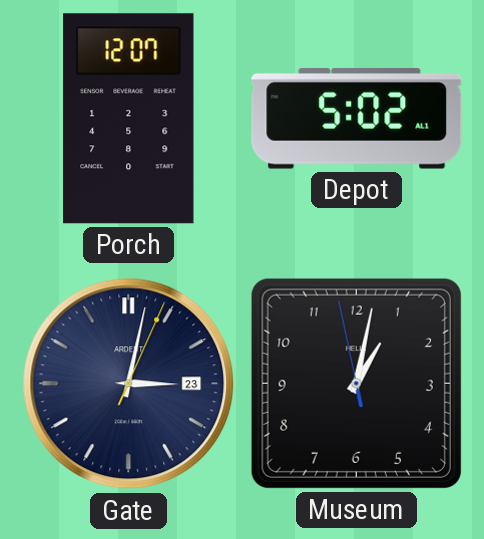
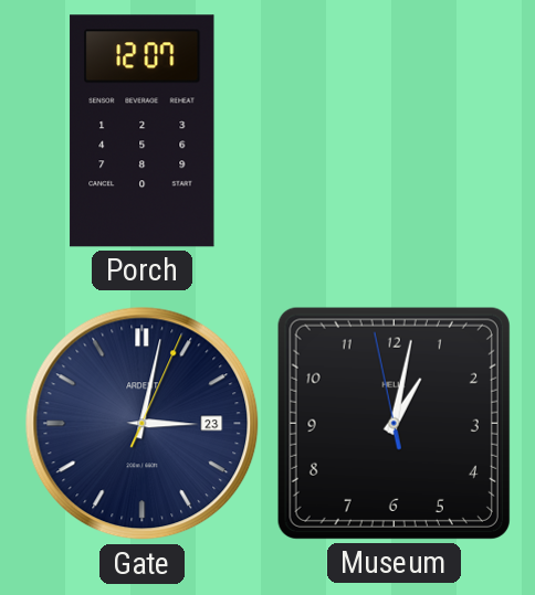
Depot: 5:02 -> none (357, 119)
